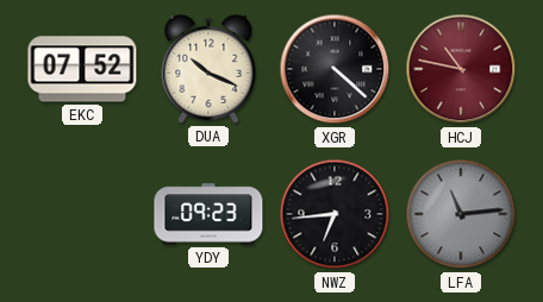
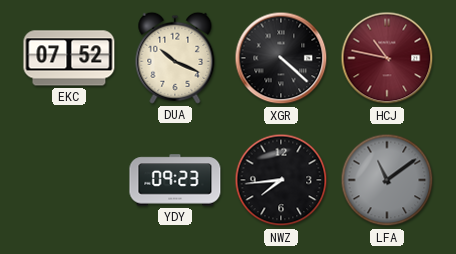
NWZ: 6:44 -> 7:44 (281, 180)
LFA: 11:14 -> 11:09 (387, 180)
